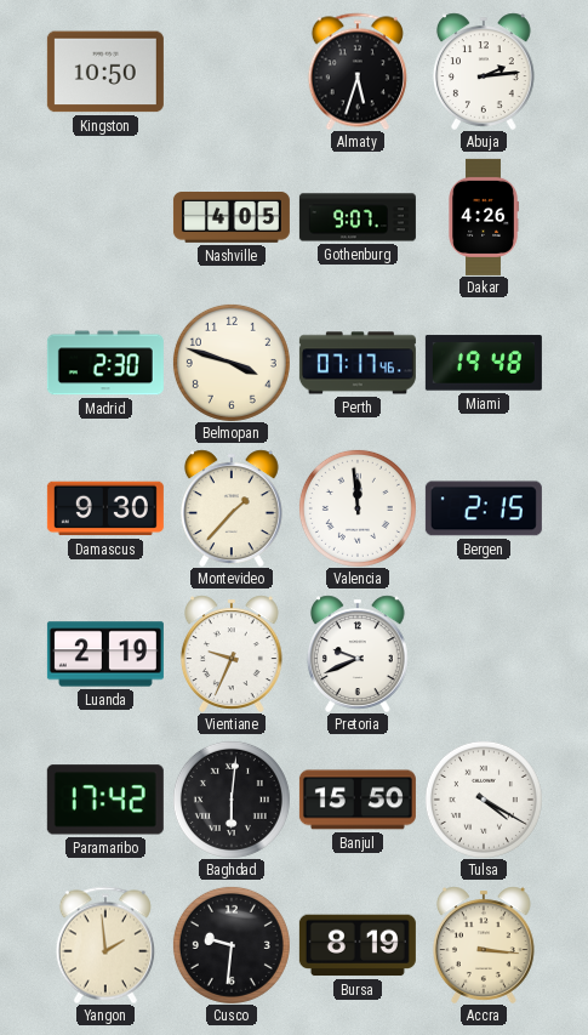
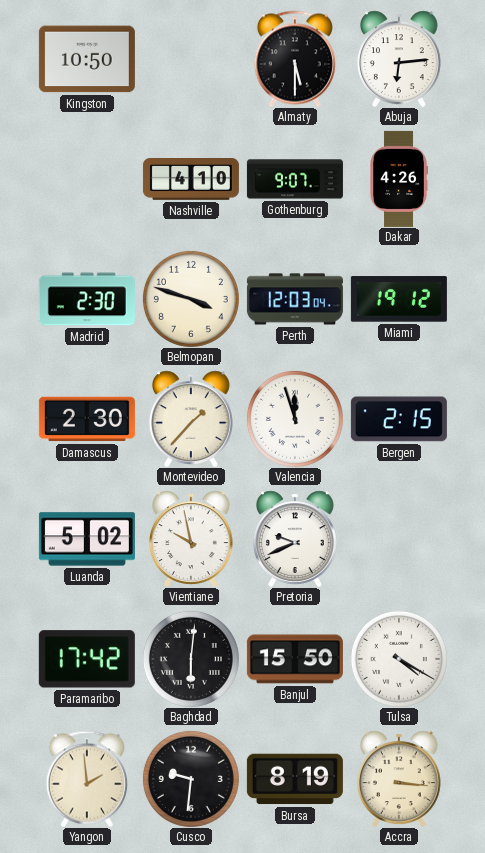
Almaty: 5:33 -> 5:30 (295, 59)
Abuja: 2:14 -> 6:14 (399, 59)
Nashville: 4:05 -> 4:10 (191, 180)
Perth: 07:17 -> 12:03 (295, 299)
Miami: 19:48 -> 19:12 (399, 299)
Damascus: 9:30 -> 2:30 (87, 419)
Valencia: 11:59 -> 11:57 (295, 419)
Luanda: 2:19 -> 5:02 (87, 539)
Vientiane: 9:34 -> 9:58 (191, 539)
